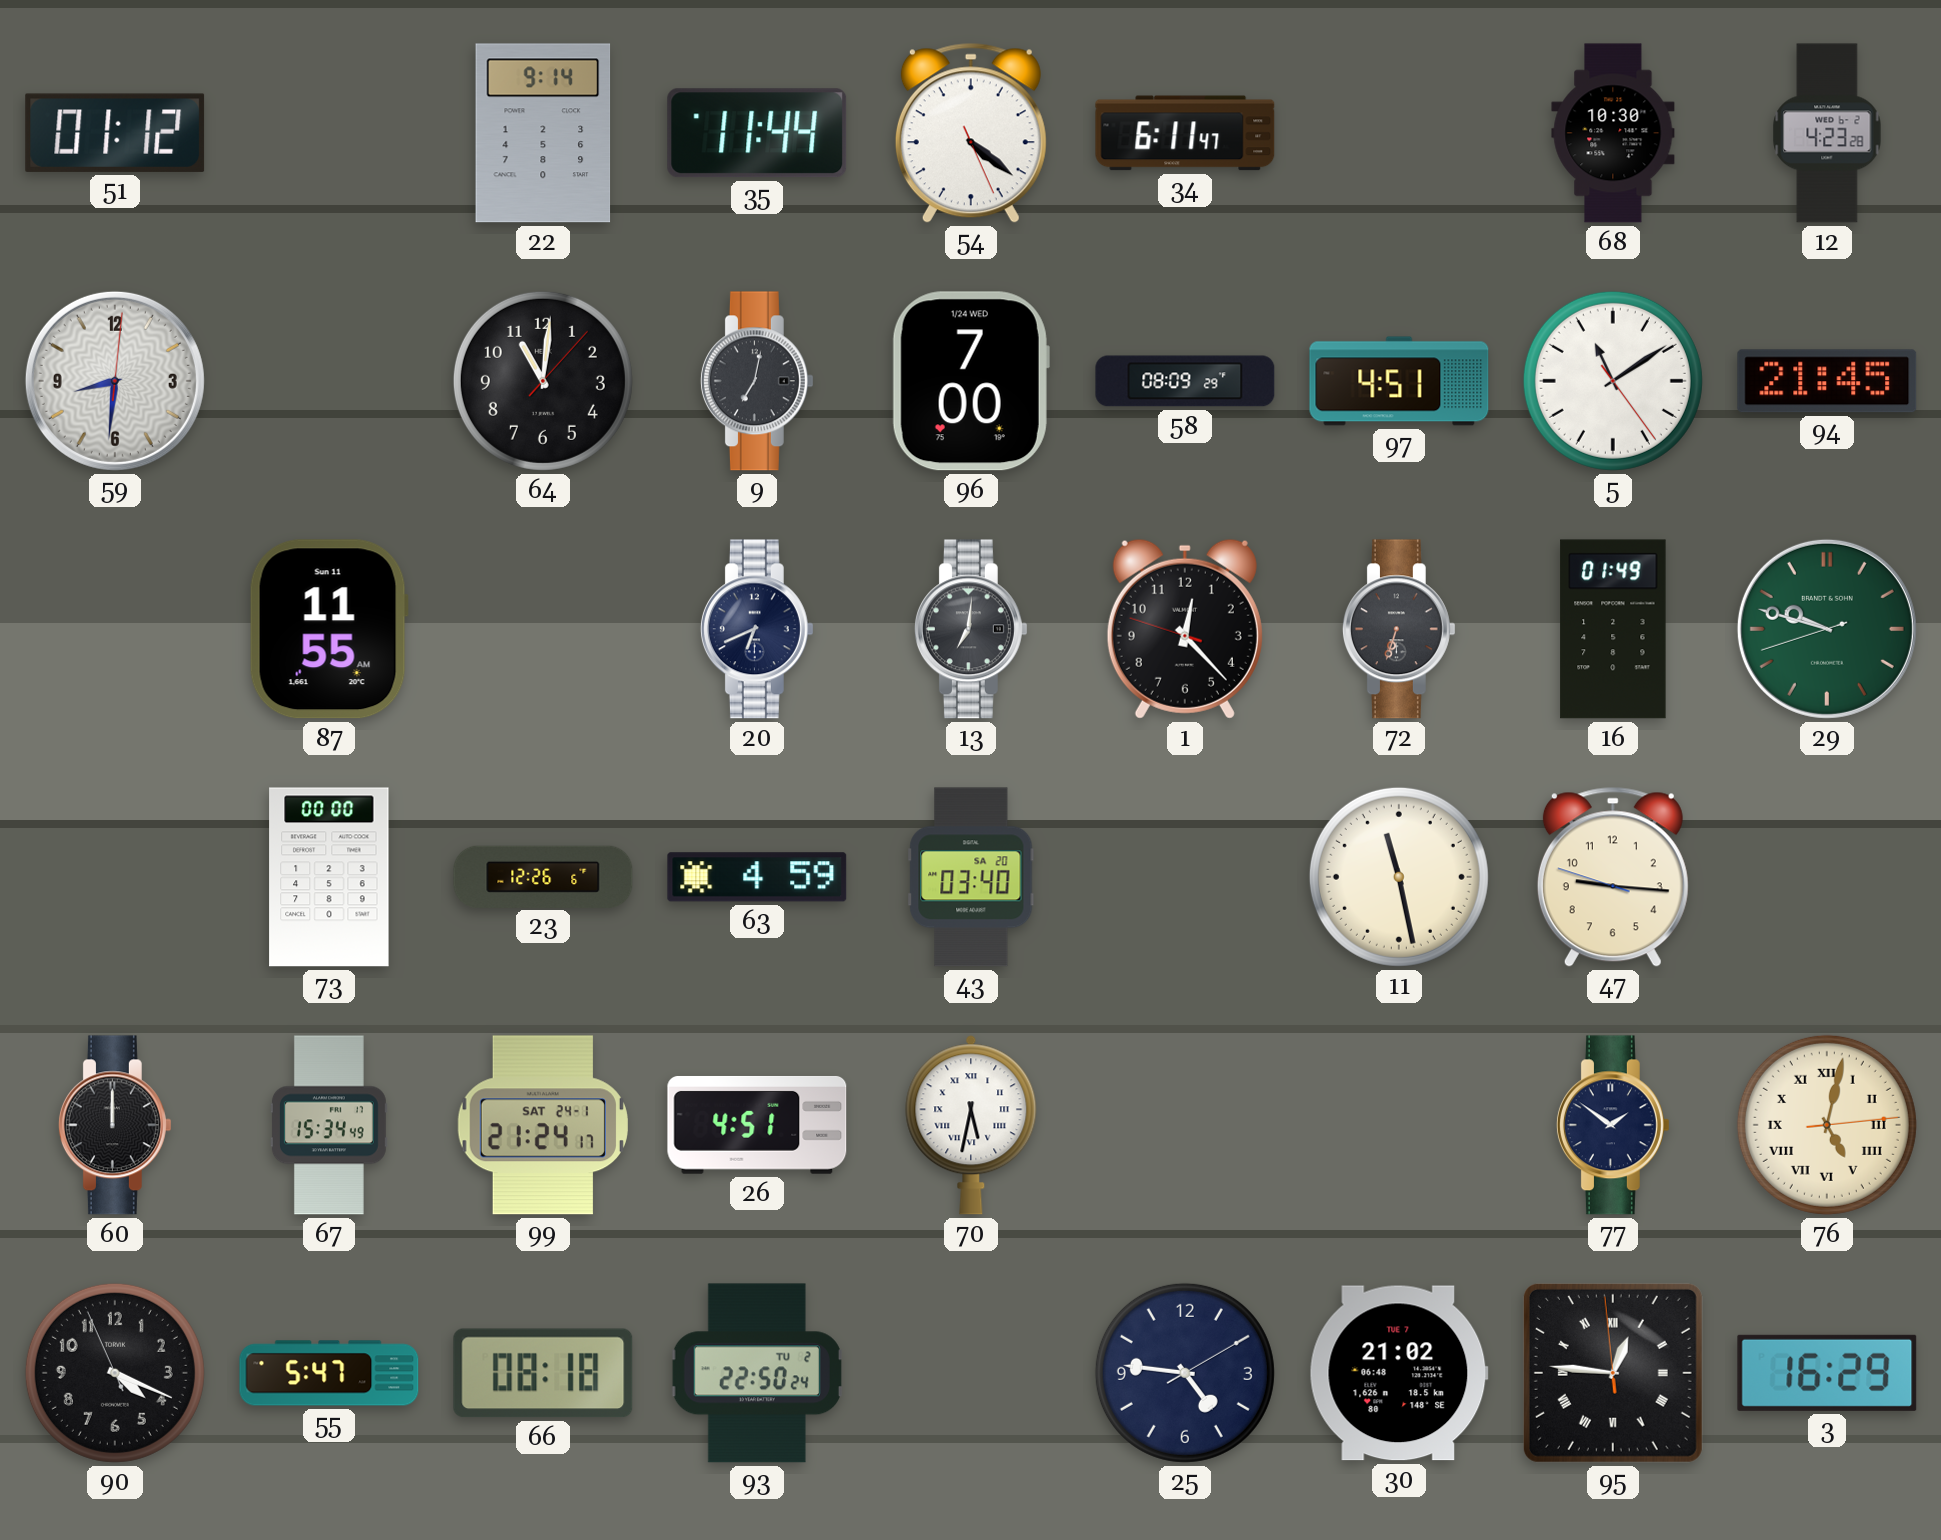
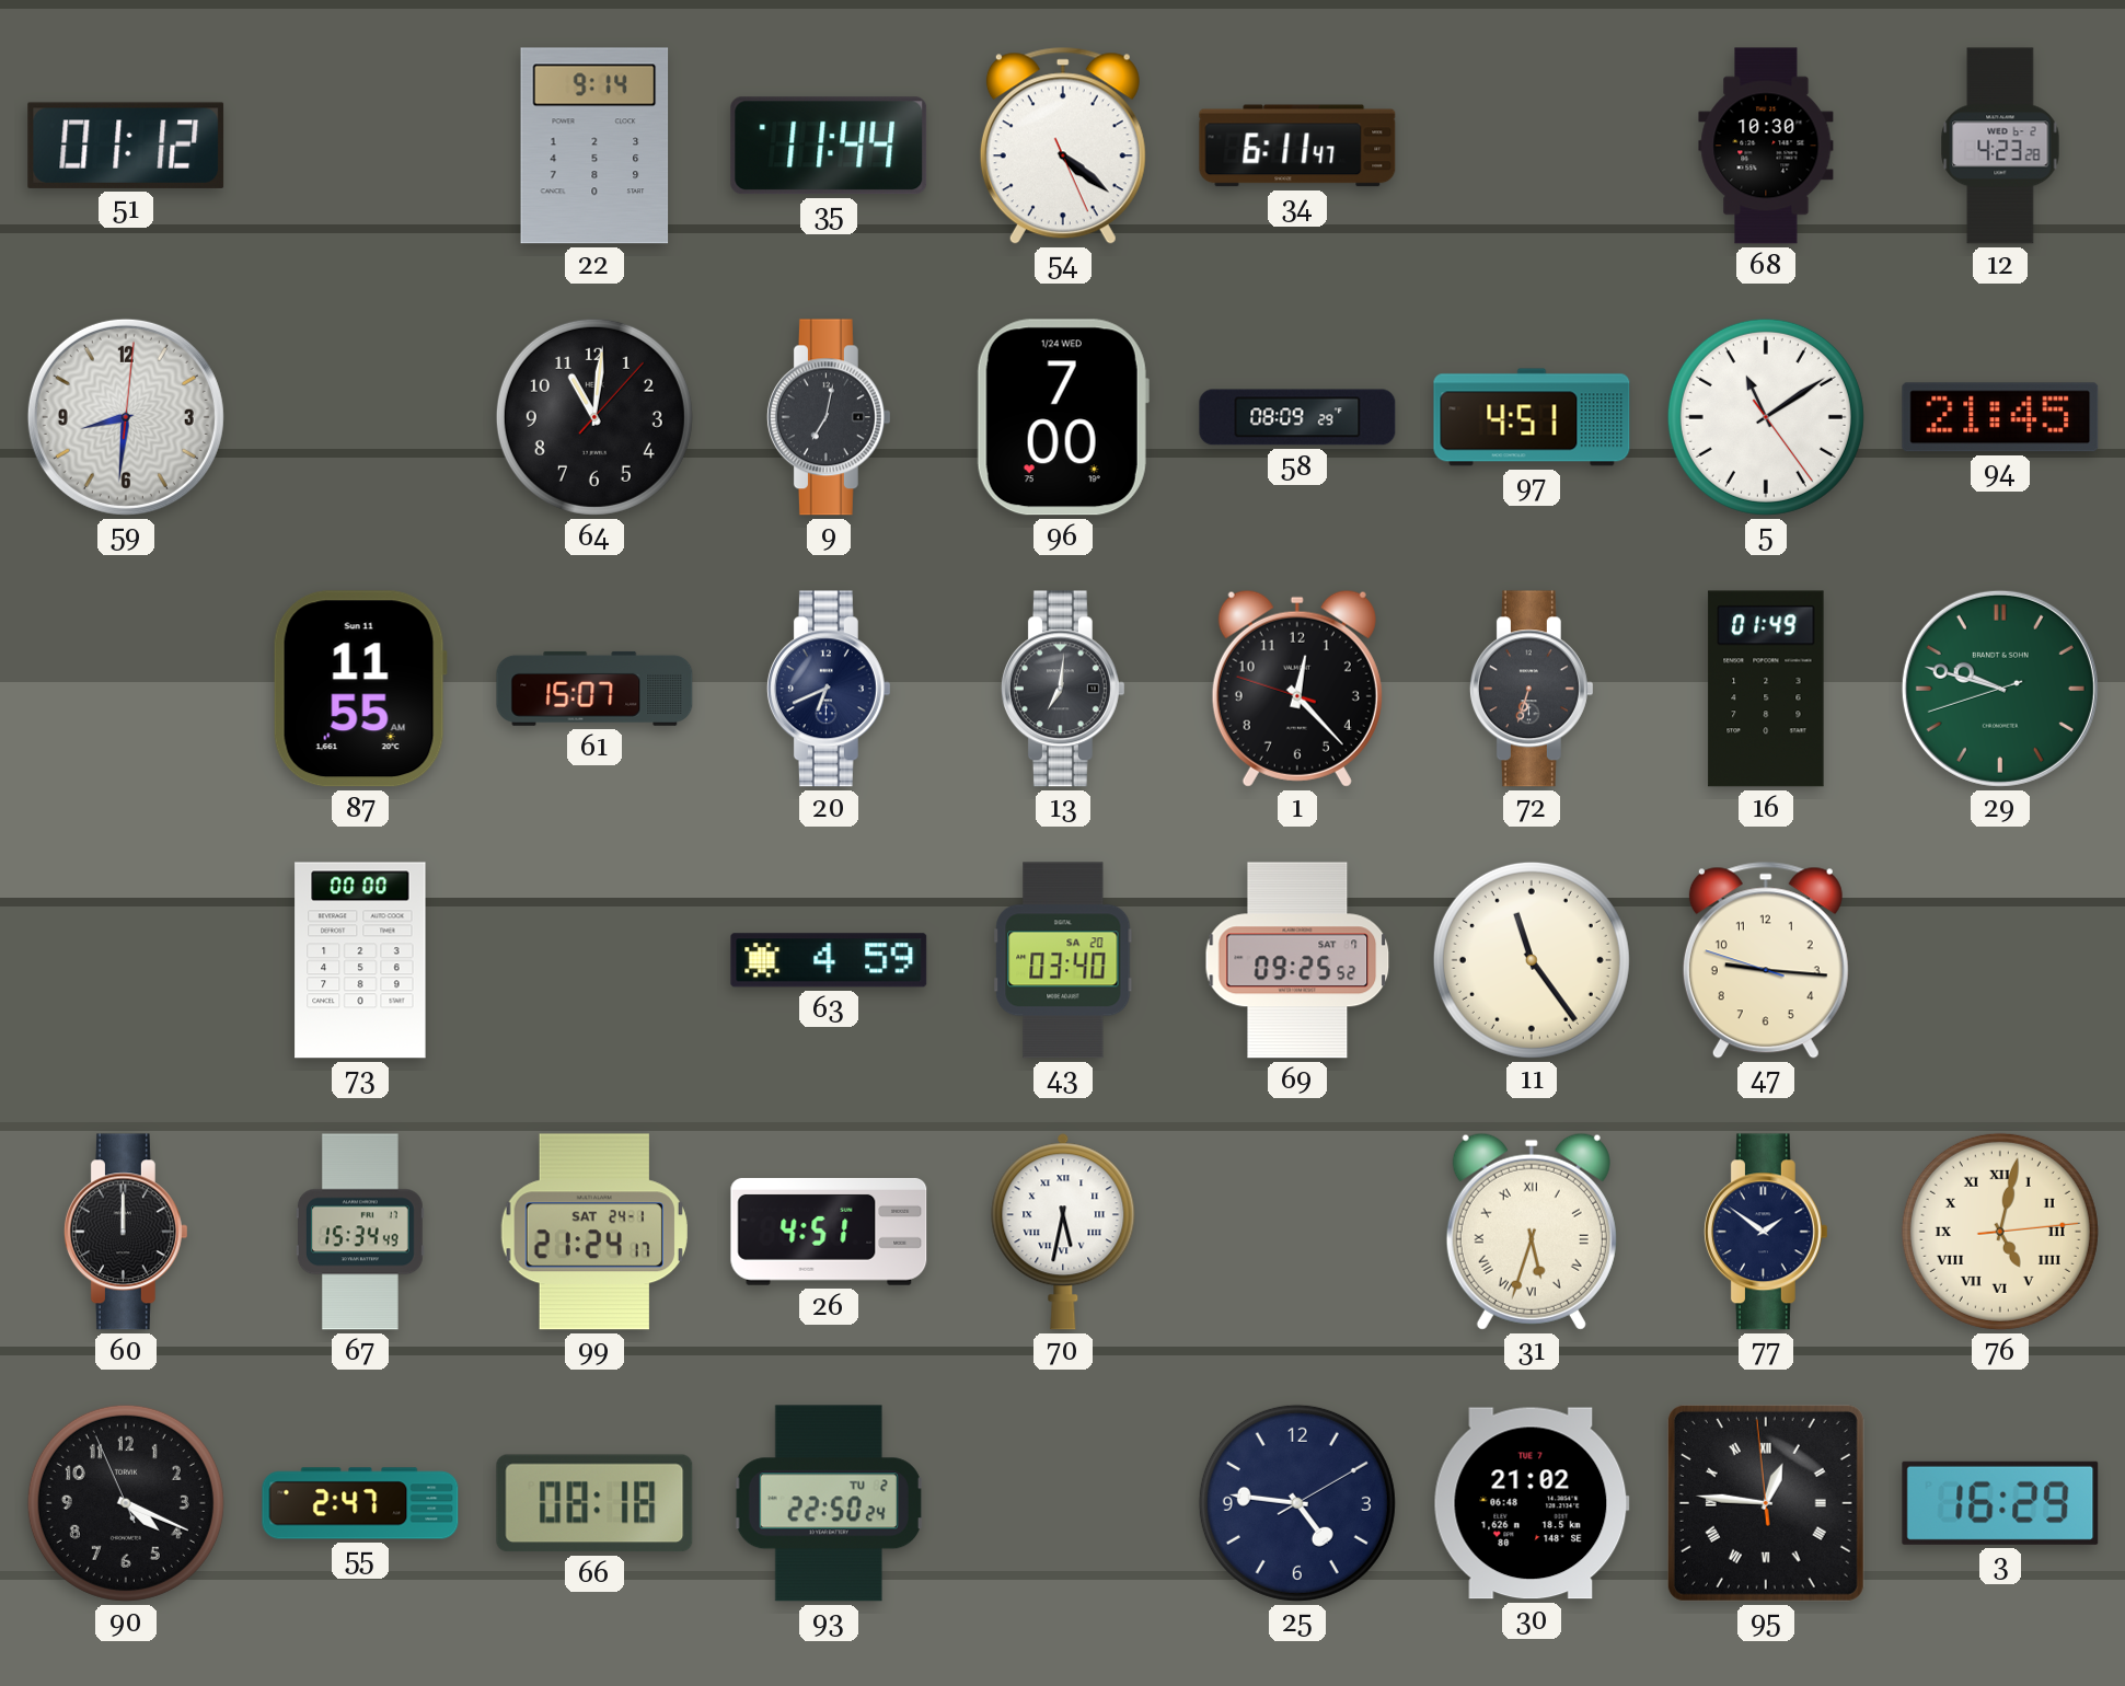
61: none -> 15:07 (594, 689)
23: 12:26 -> none (543, 876)
69: none -> 09:25 (1297, 960)
11: 11:28 -> 11:24 (1532, 960)
31: none -> 5:33 (1532, 1232)
55: 5:47 -> 2:47 (360, 1503)
